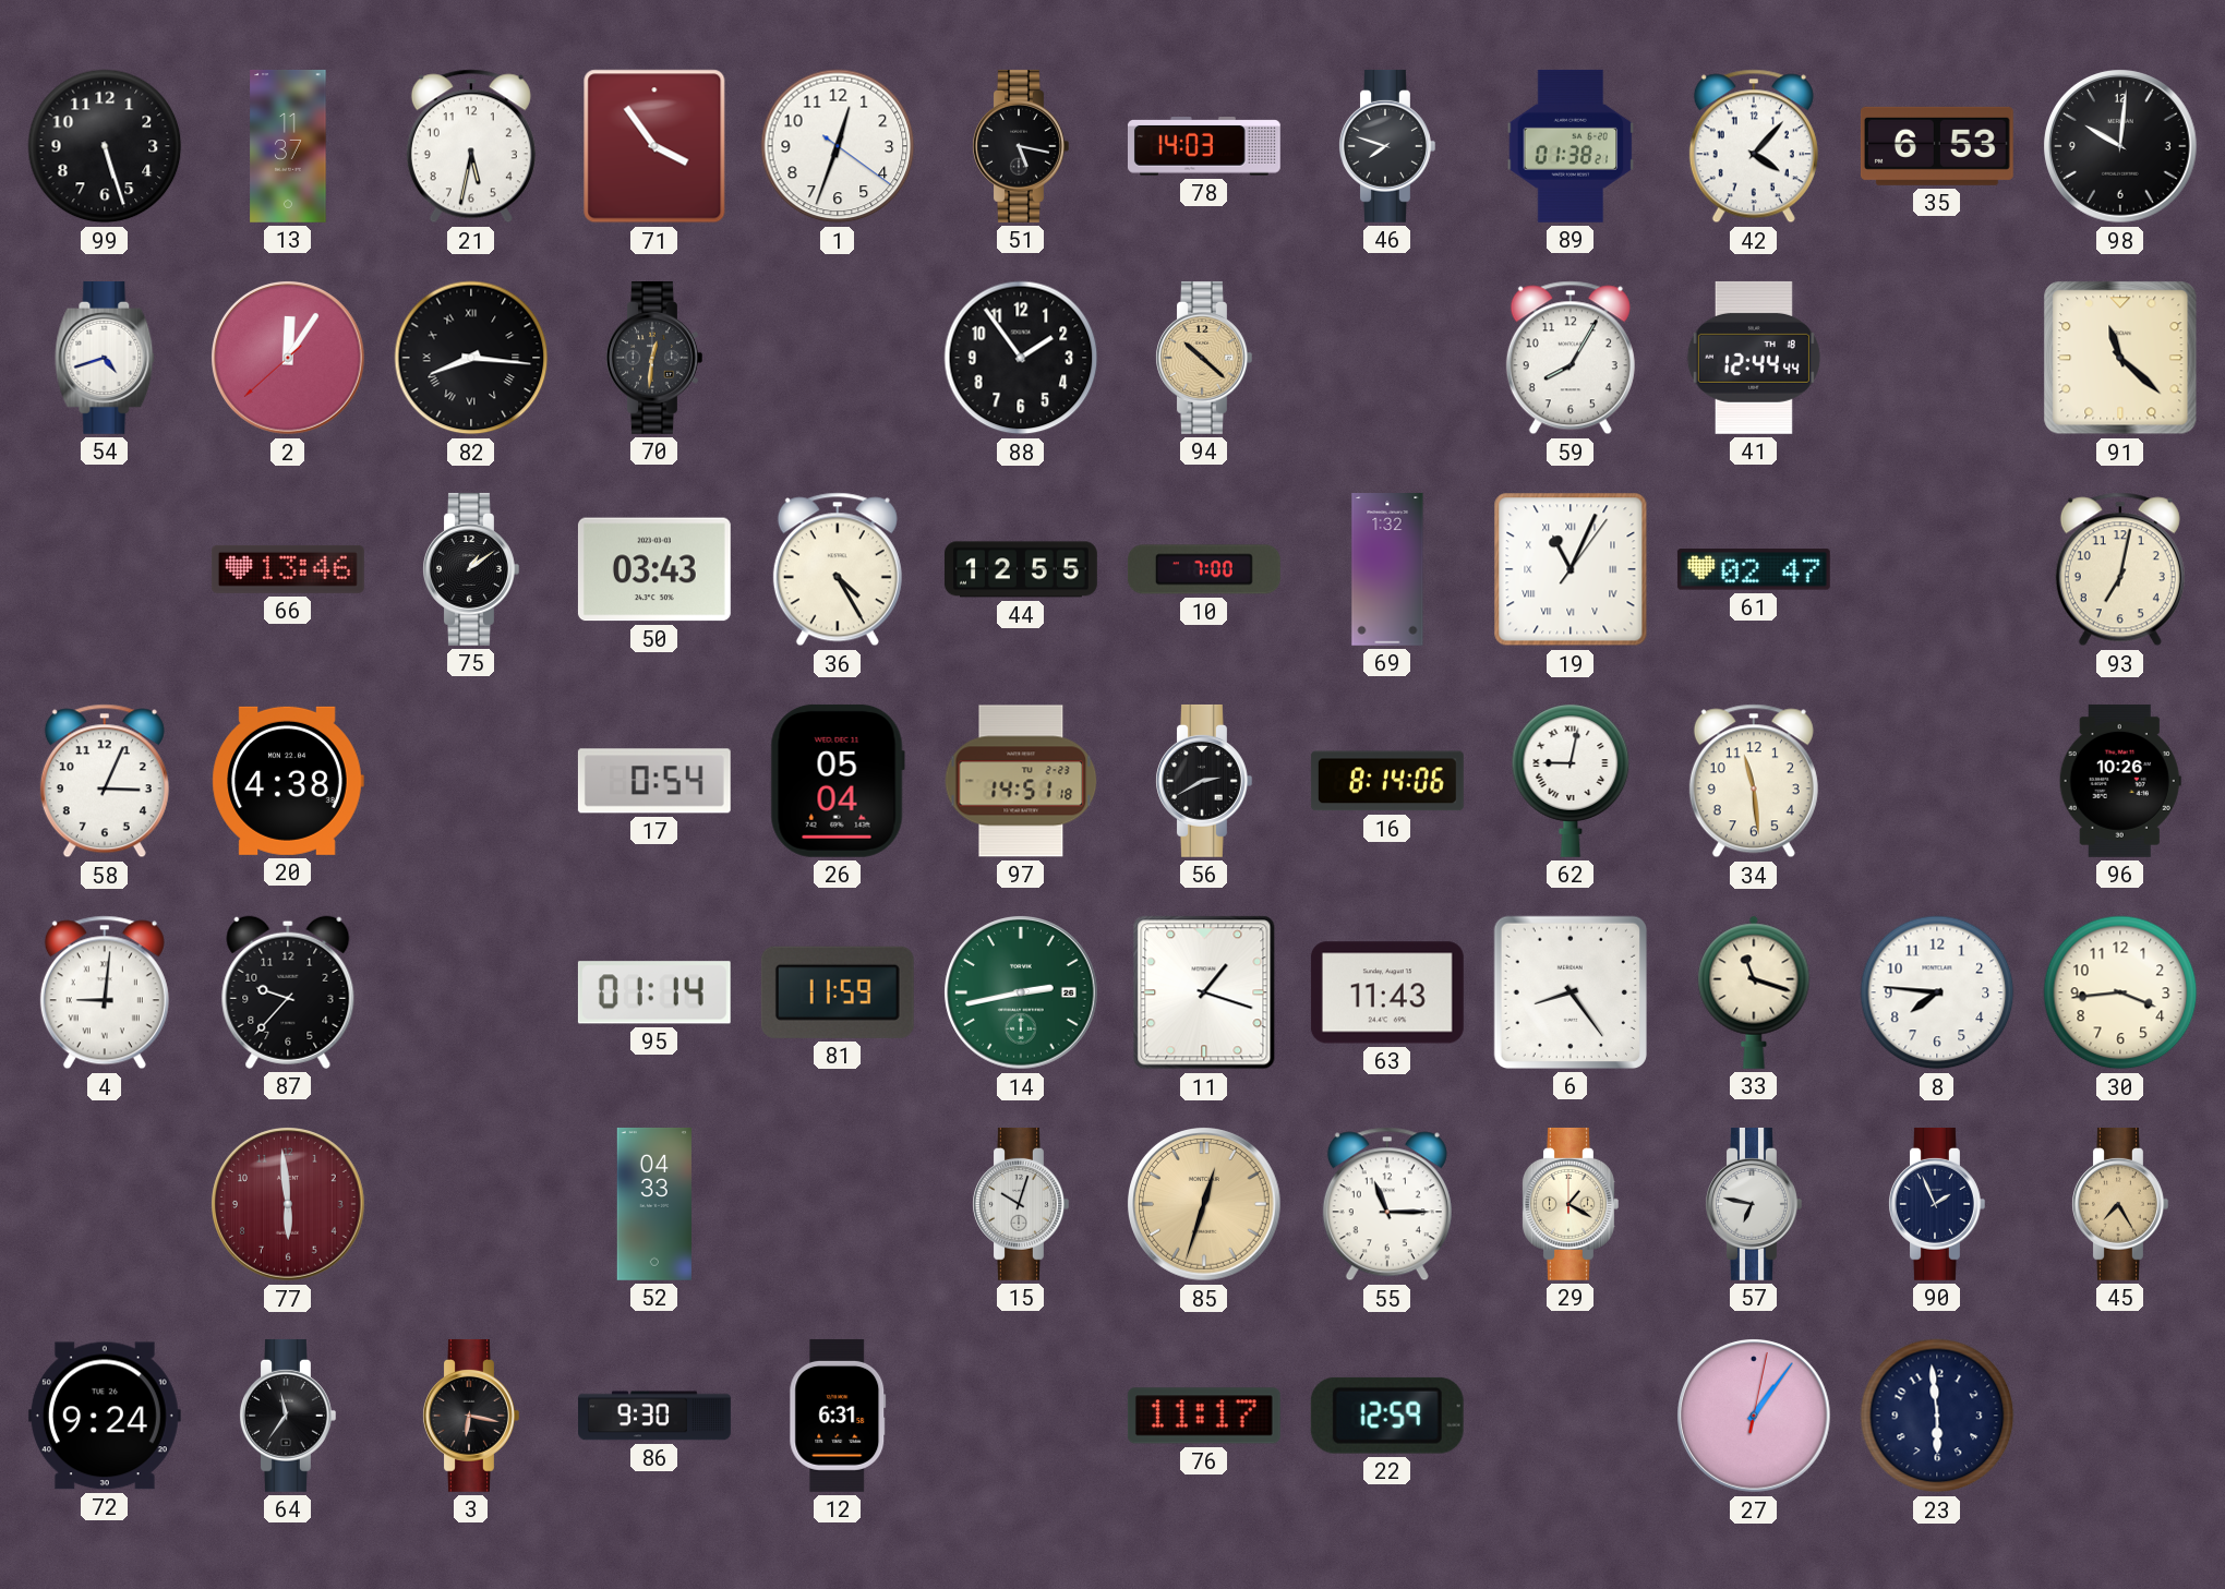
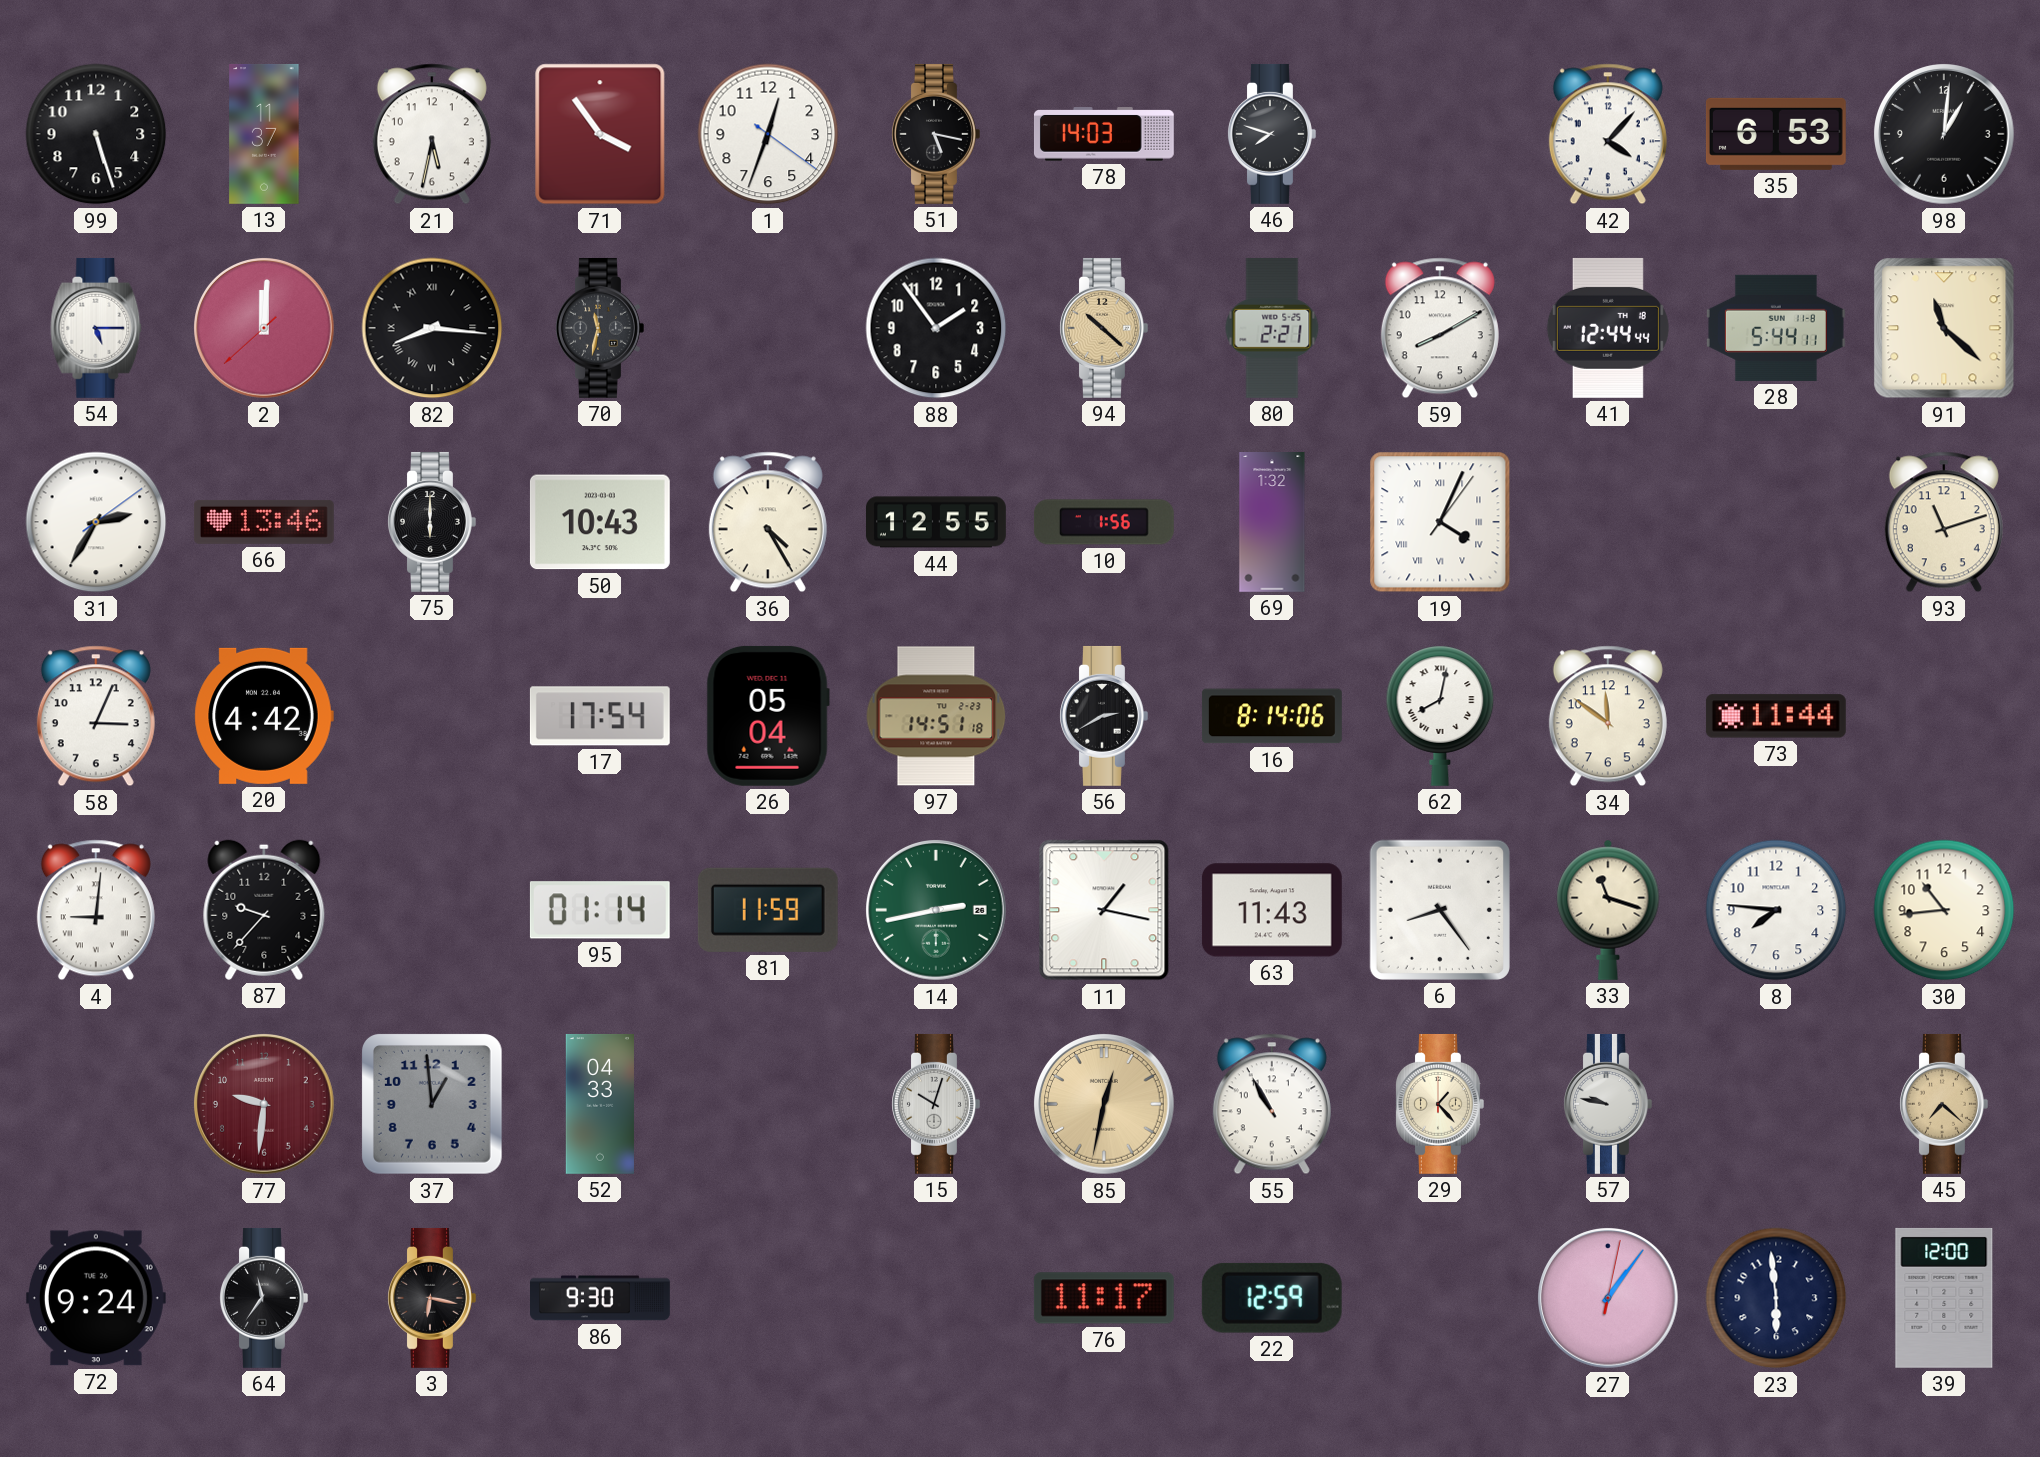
89: 01:38 -> none (1571, 146)
98: 10:01 -> 1:01 (1945, 135)
54: 4:42 -> 5:15 (96, 328)
2: 12:05 -> 12:00 (265, 329)
70: 12:31 -> 11:32 (600, 328)
80: none -> 2:21 (1272, 328)
59: 8:05 -> 8:10 (1440, 328)
28: none -> 5:44 (1776, 328)
31: none -> 2:35 (96, 522)
75: 1:09 -> 6:00 (432, 522)
50: 03:43 -> 10:43 (600, 522)
10: 7:00 -> 1:56 (1104, 522)
19: 11:04 -> 4:04 (1440, 522)
61: 02:47 -> none (1754, 569)
93: 7:02 -> 11:12 (1944, 522)
20: 4:38 -> 4:42 (264, 716)
17: 0:54 -> 17:54 (600, 716)
62: 9:02 -> 8:02 (1440, 716)
34: 11:29 -> 11:51 (1608, 716)
73: none -> 11:44 (1776, 716)
96: 10:26 -> none (2120, 781)
11: 1:18 -> 1:17 (1104, 910)
30: 3:44 -> 10:44 (1944, 910)
77: 5:59 -> 9:31 (265, 1105)
37: none -> 12:59 (433, 1105)
85: 12:33 -> 12:32 (1105, 1105)
55: 11:15 -> 10:55 (1272, 1104)
29: 1:20 -> 1:23 (1440, 1104)
57: 6:47 -> 9:47 (1608, 1104)
90: 1:56 -> none (1937, 1204)
45: 7:25 -> 7:22 (1944, 1104)
12: 6:31 -> none (838, 1416)
39: none -> 12:00 (1944, 1298)
